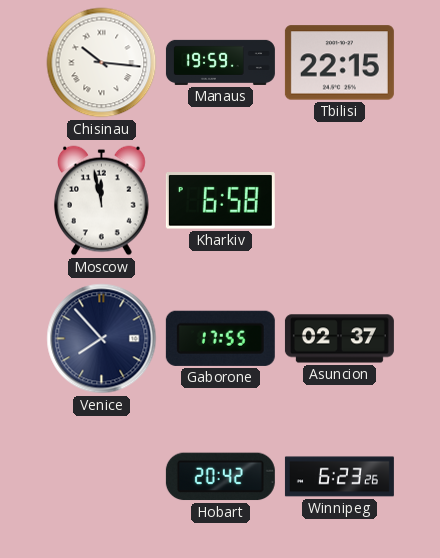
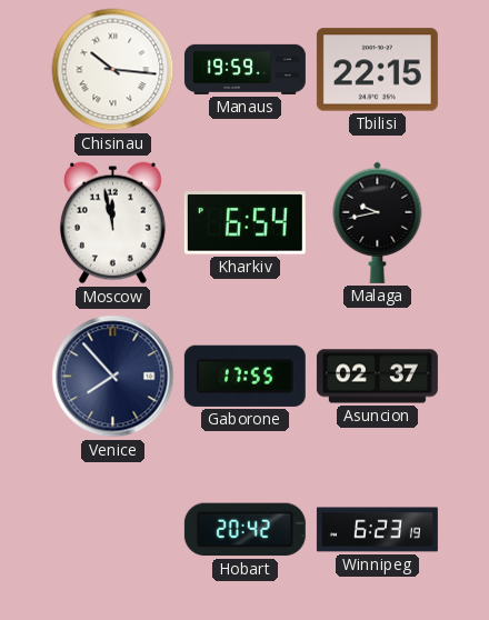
Kharkiv: 6:58 -> 6:54 (244, 223)
Malaga: none -> 9:43 (378, 222)
Winnipeg: 6:23:26 -> 6:23:19 (377, 530)
